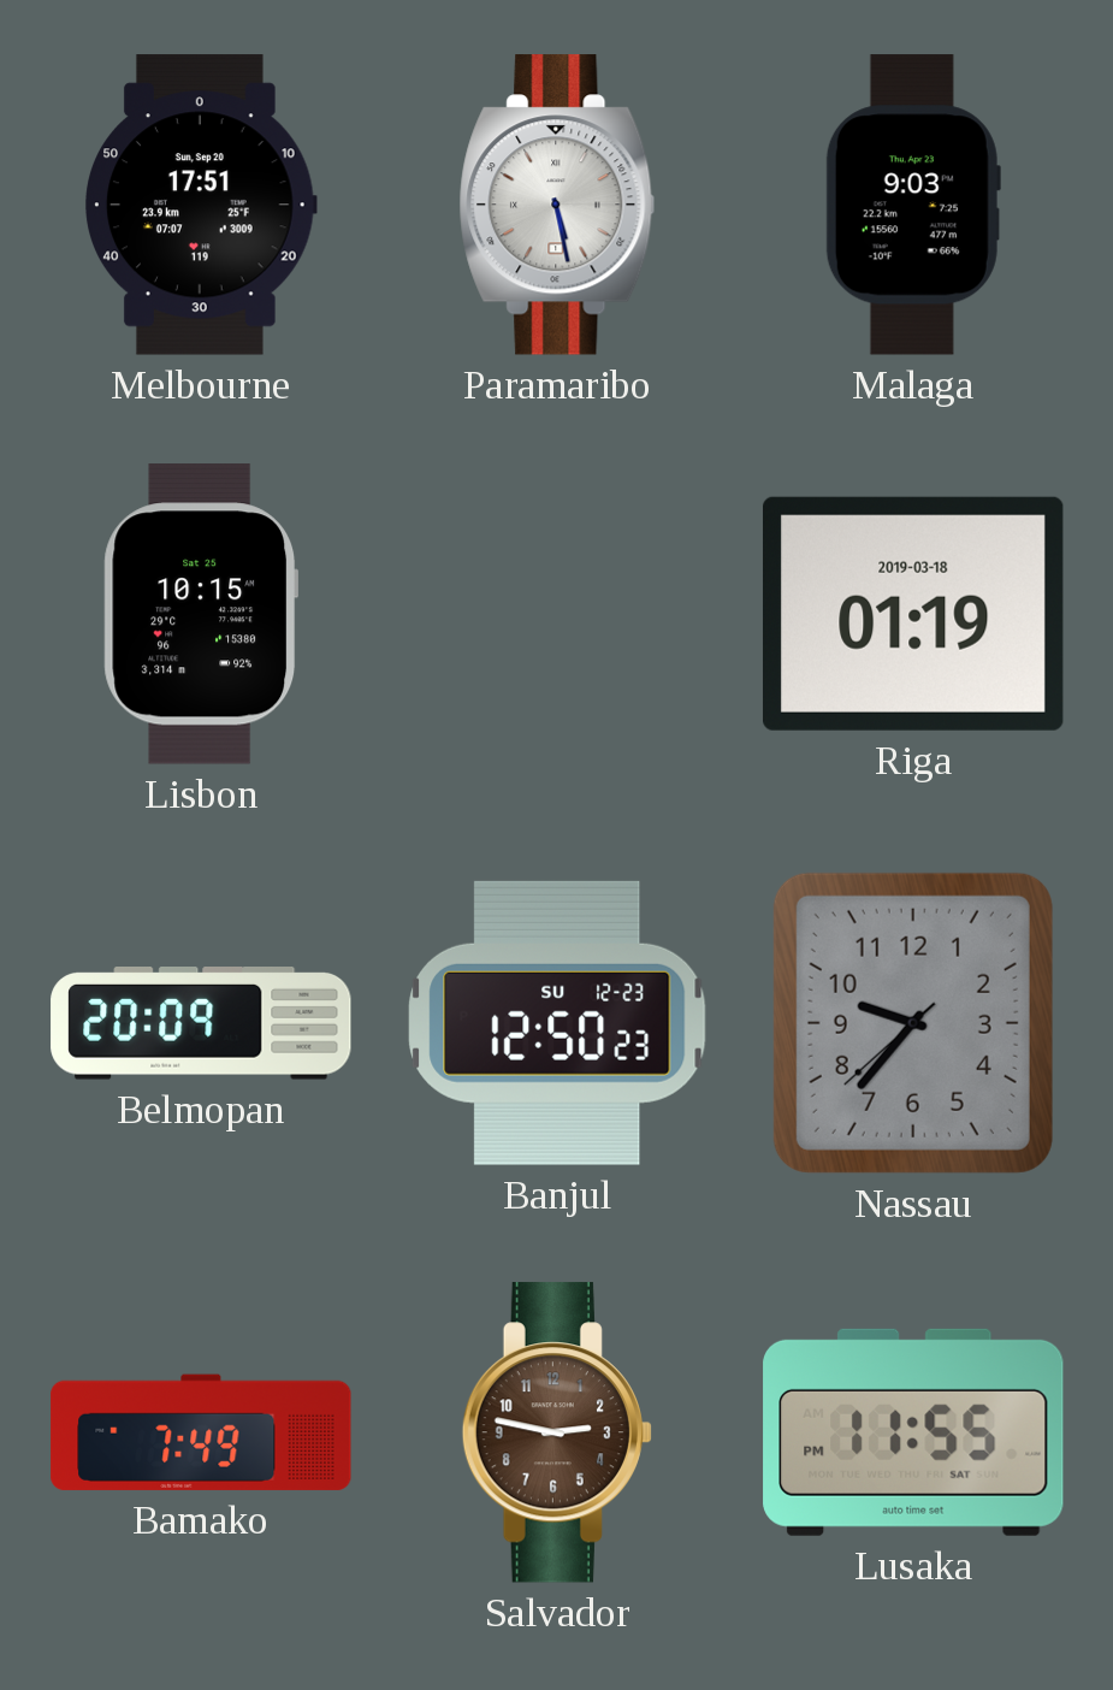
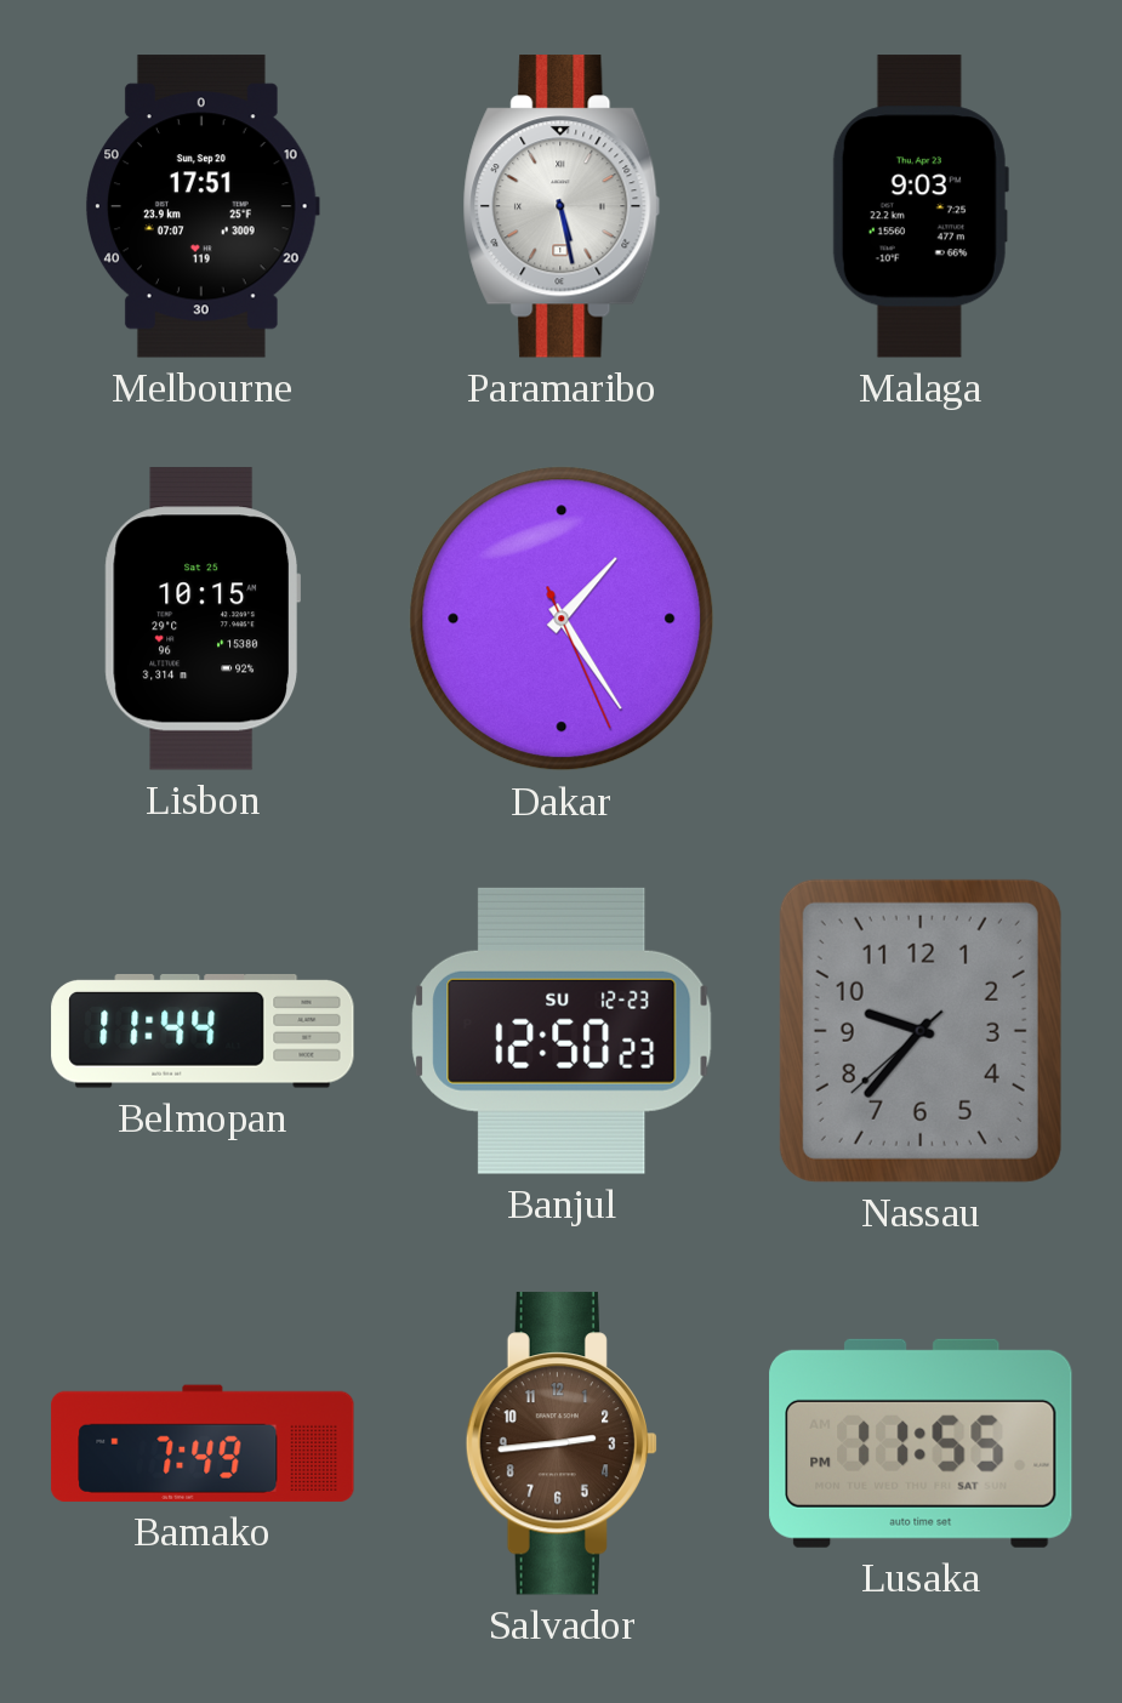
Dakar: none -> 1:24 (562, 619)
Riga: 01:19 -> none (913, 614)
Belmopan: 20:09 -> 11:44 (203, 1032)
Salvador: 2:47 -> 2:44 (562, 1443)
